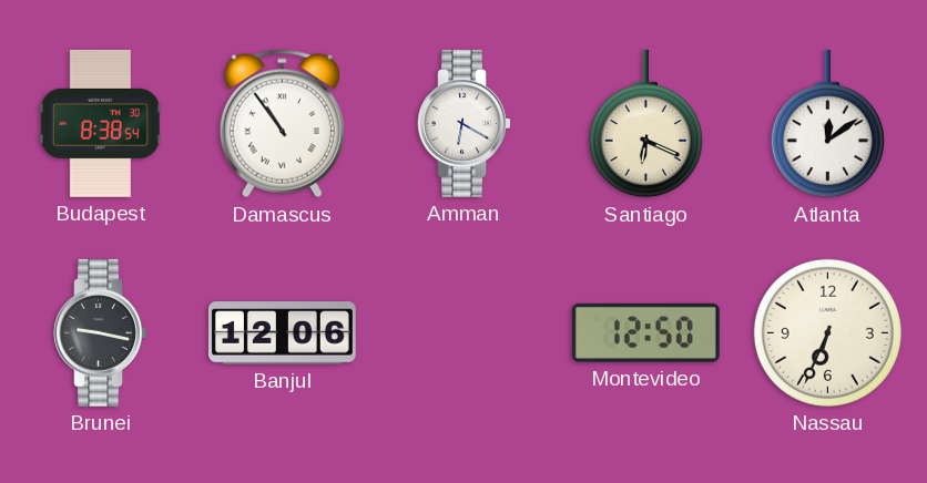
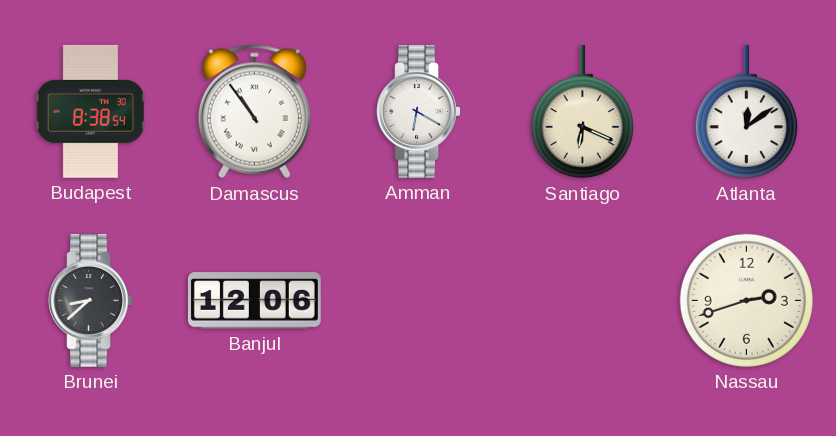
Brunei: 9:17 -> 8:38 (90, 300)
Montevideo: 12:50 -> none (645, 332)
Nassau: 6:34 -> 2:42 (746, 300)
